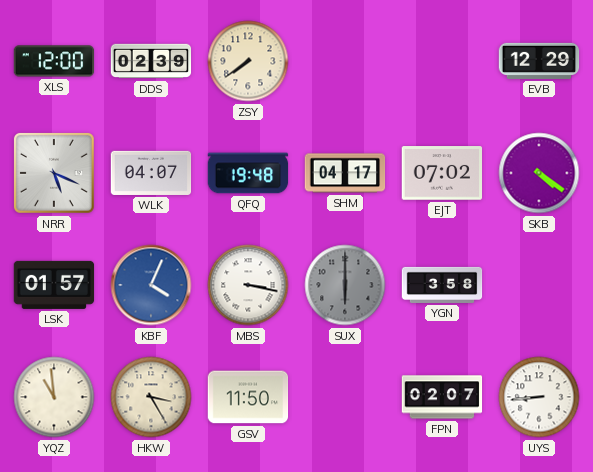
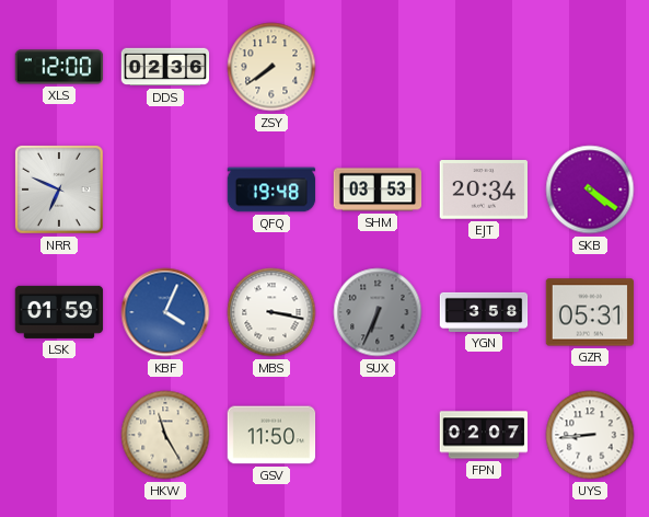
DDS: 02:39 -> 02:36 (165, 67)
EVB: 12:29 -> none (539, 61)
NRR: 5:19 -> 6:49 (59, 189)
WLK: 04:07 -> none (151, 173)
SHM: 04:17 -> 03:53 (378, 189)
EJT: 07:02 -> 20:34 (484, 189)
LSK: 01:57 -> 01:59 (59, 312)
SUX: 6:00 -> 6:34 (378, 312)
GZR: none -> 05:31 (590, 312)
YQZ: 10:59 -> none (54, 397)
HKW: 3:25 -> 11:25 (165, 435)
